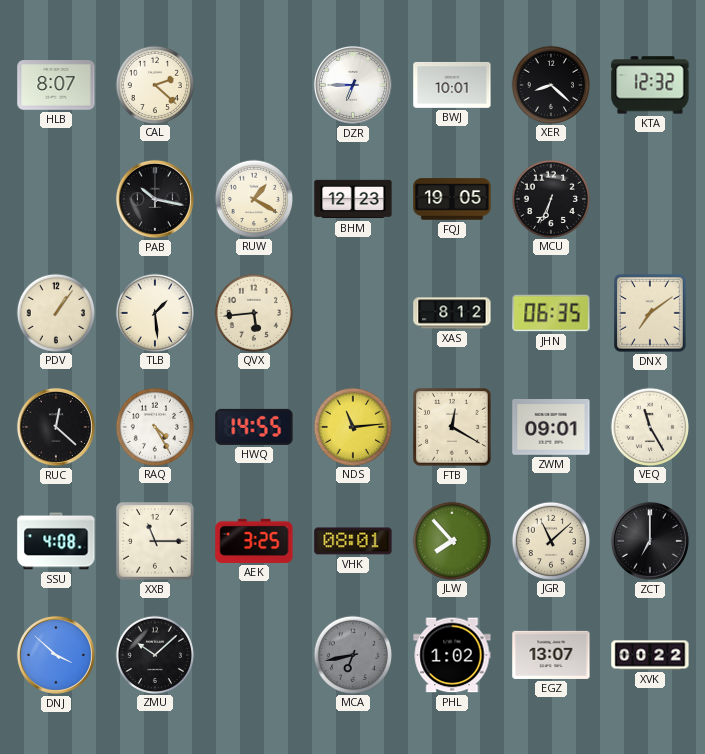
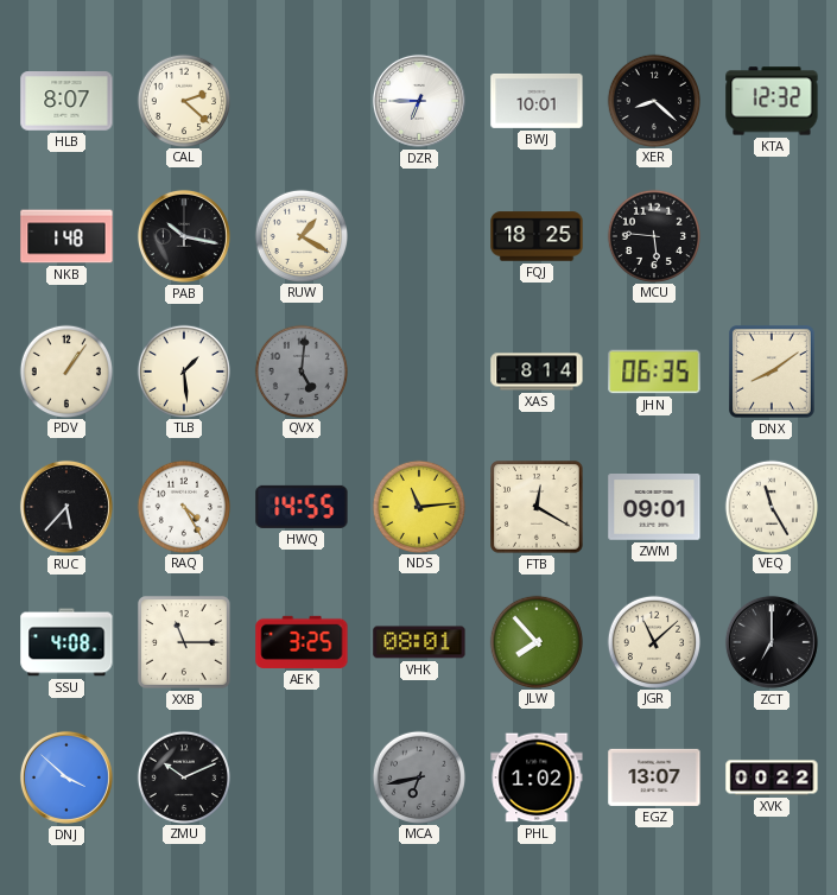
NKB: none -> 1:48 (66, 236)
BHM: 12:23 -> none (353, 199)
FQJ: 19:05 -> 18:25 (537, 236)
MCU: 6:34 -> 5:46 (653, 235)
QVX: 5:44 -> 5:01 (300, 370)
QVX dial: cream -> grey (300, 370)
XAS: 8:12 -> 8:14 (537, 372)
DNX: 7:09 -> 8:09 (772, 372)
RUC: 12:22 -> 5:37 (66, 507)
ZMU: 10:08 -> 10:11 (183, 776)
